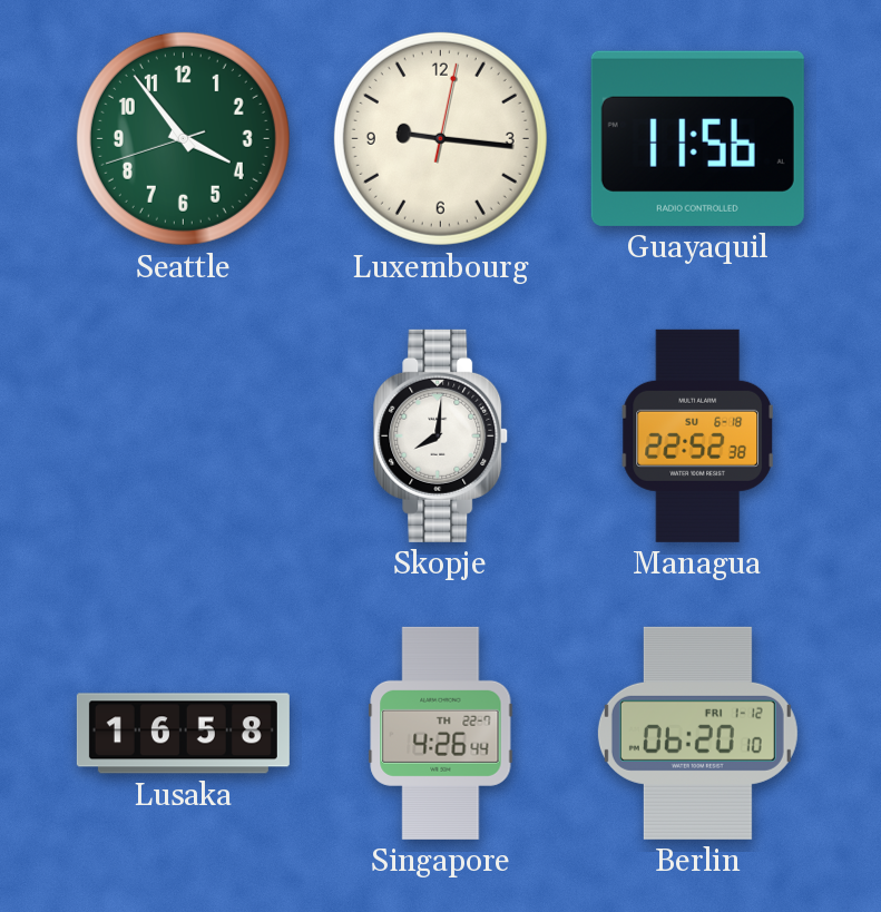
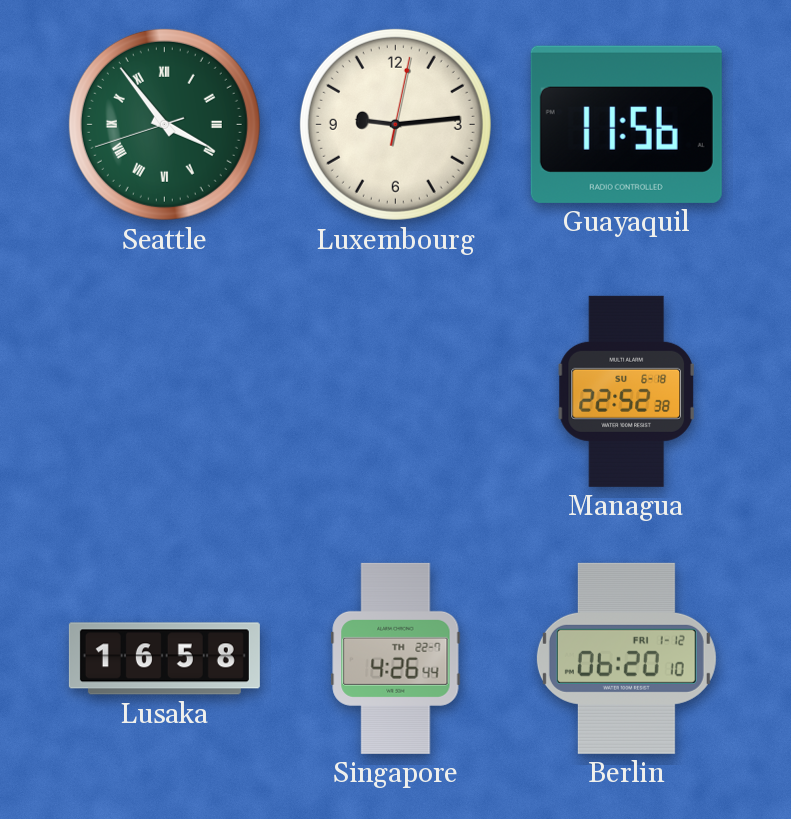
Seattle numerals: Arabic -> Roman (164, 124)
Luxembourg: 9:16 -> 9:14 (395, 124)
Skopje: 8:01 -> none (441, 435)
